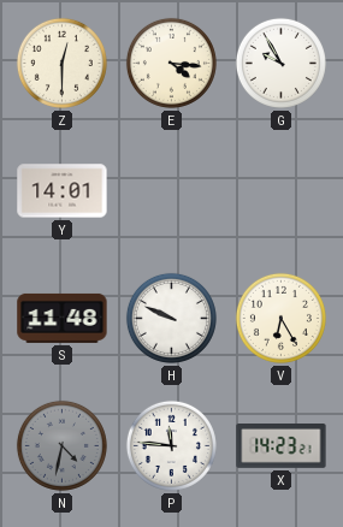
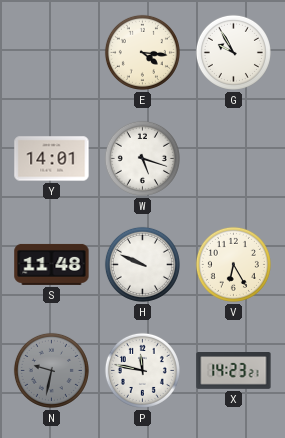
Z: 12:30 -> none (61, 63)
W: none -> 5:18 (142, 158)
N: 4:32 -> 9:32 (51, 370)
P: 11:46 -> 11:47 (142, 370)
